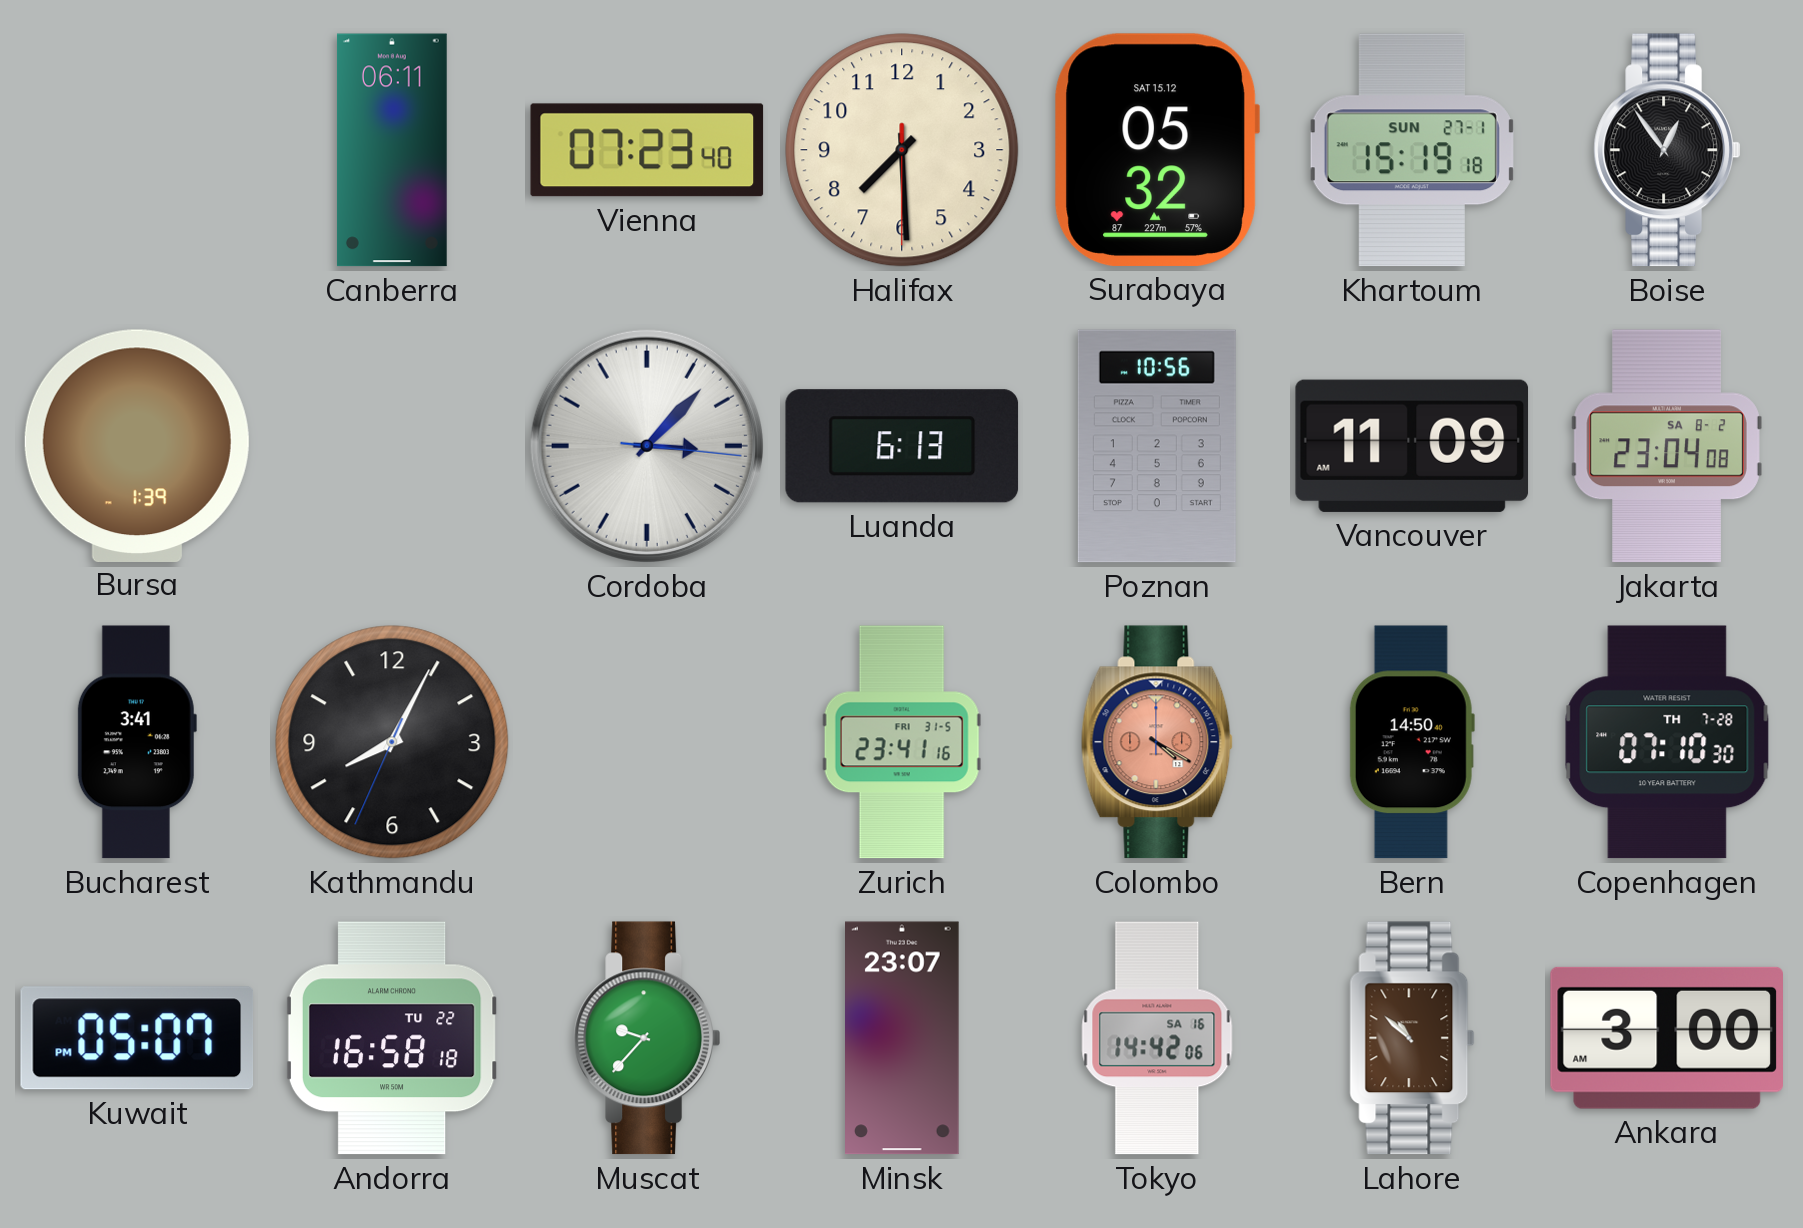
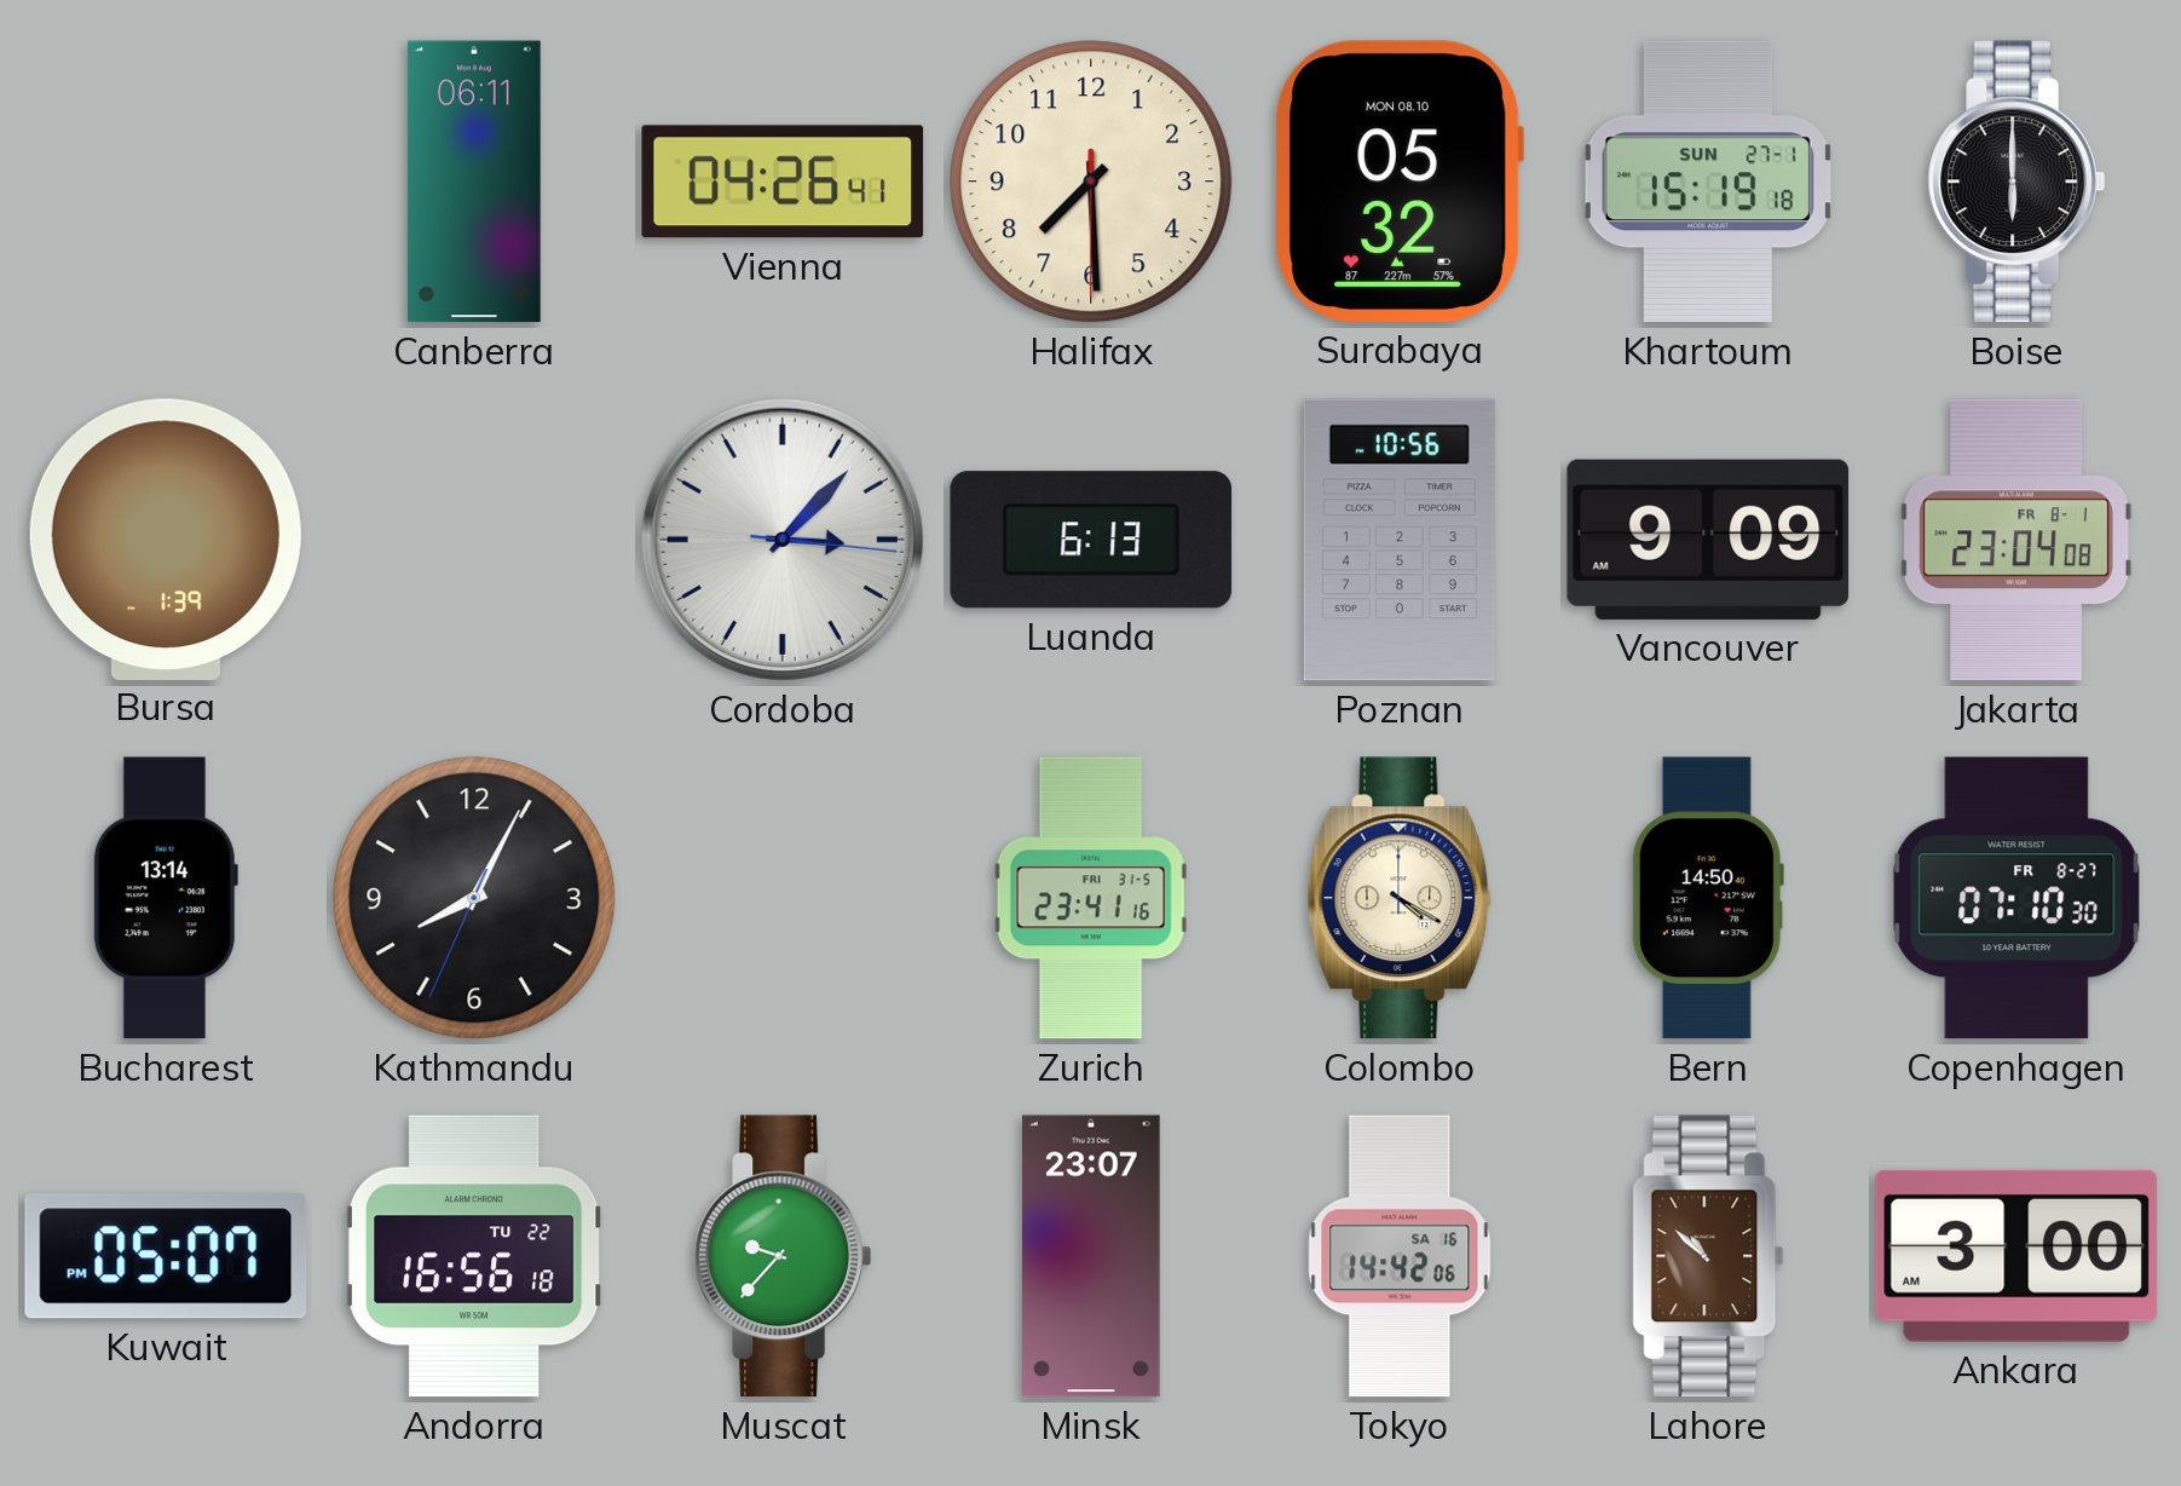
Vienna: 07:23 -> 04:26 (783, 182)
Surabaya date: SAT 15.12 -> MON 08.10 (1400, 182)
Boise: 12:54 -> 6:00 (2016, 182)
Vancouver: 11:09 -> 9:09 (1708, 540)
Jakarta date: SA 8-2 -> FR 8-1 (2016, 540)
Bucharest: 3:41 -> 13:14 (166, 898)
Colombo dial: salmon -> cream (1400, 898)
Copenhagen date: TH 7-28 -> FR 8-27 (2016, 898)
Andorra: 16:58 -> 16:56 (474, 1256)
